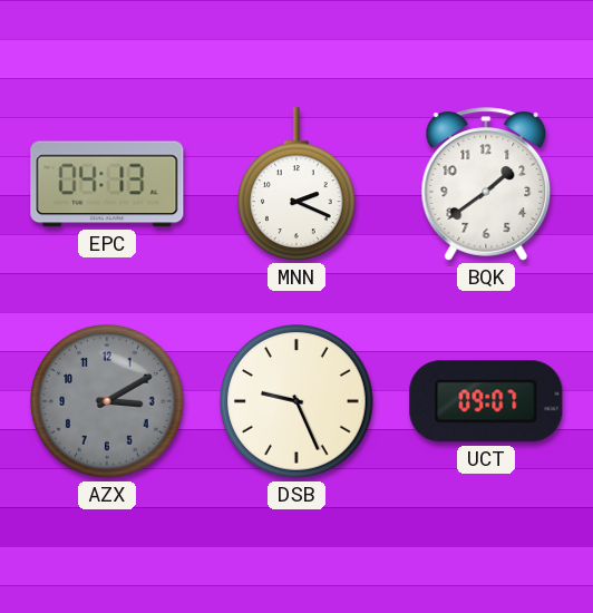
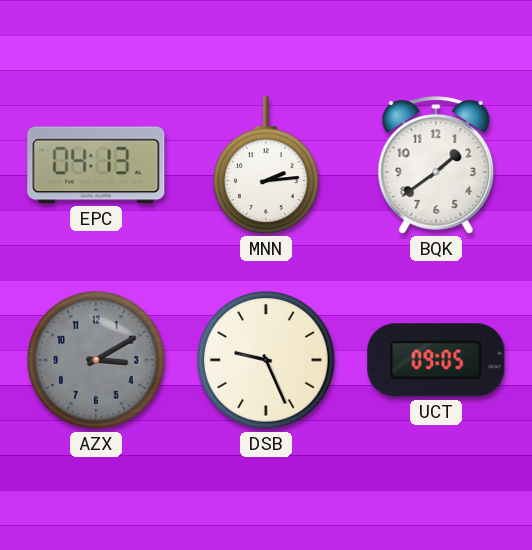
MNN: 2:19 -> 2:14 (267, 165)
UCT: 09:07 -> 09:05 (436, 360)
